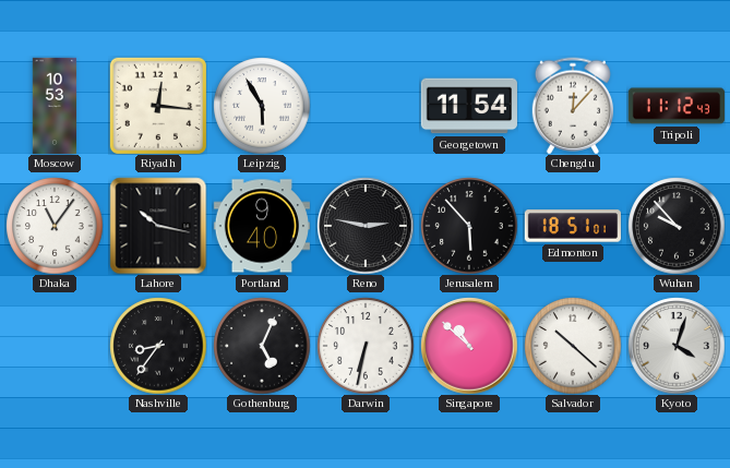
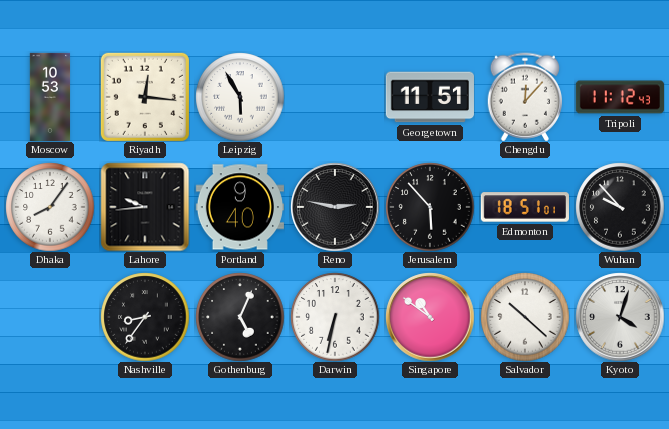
Georgetown: 11:54 -> 11:51 (430, 97)
Dhaka: 11:06 -> 8:06 (50, 207)
Lahore: 10:17 -> 9:44 (145, 207)
Singapore: 10:52 -> 10:51 (430, 317)
